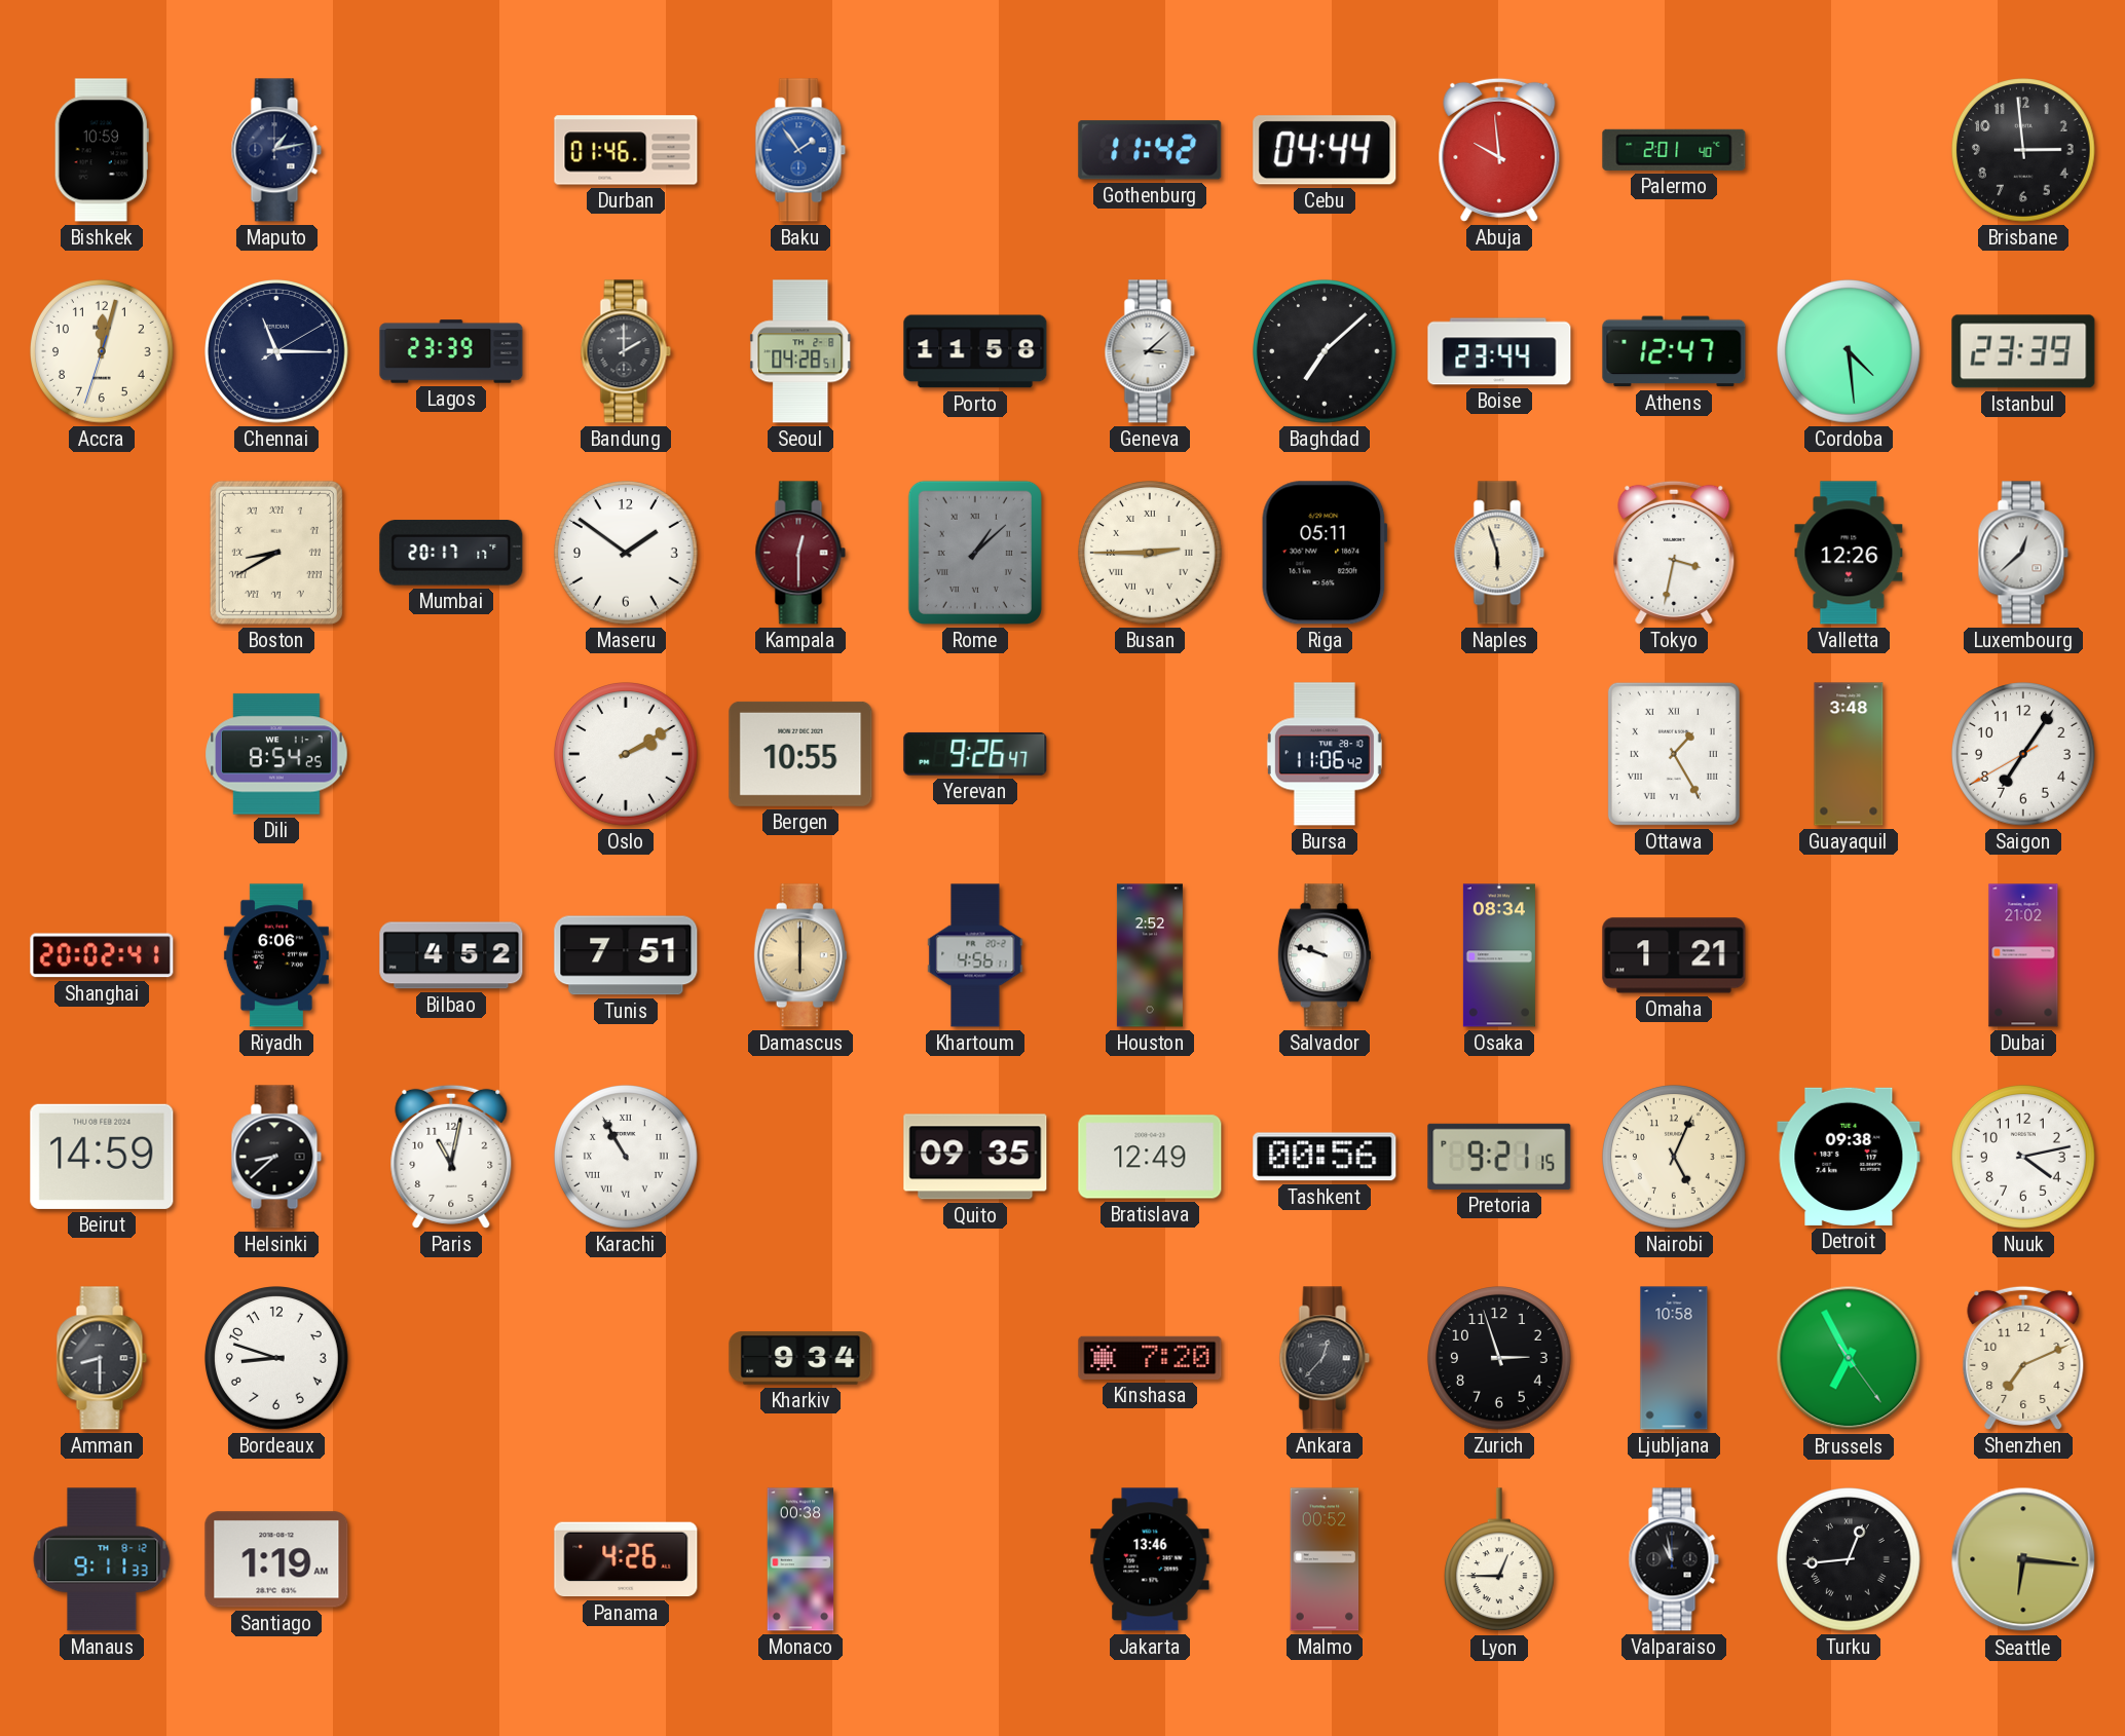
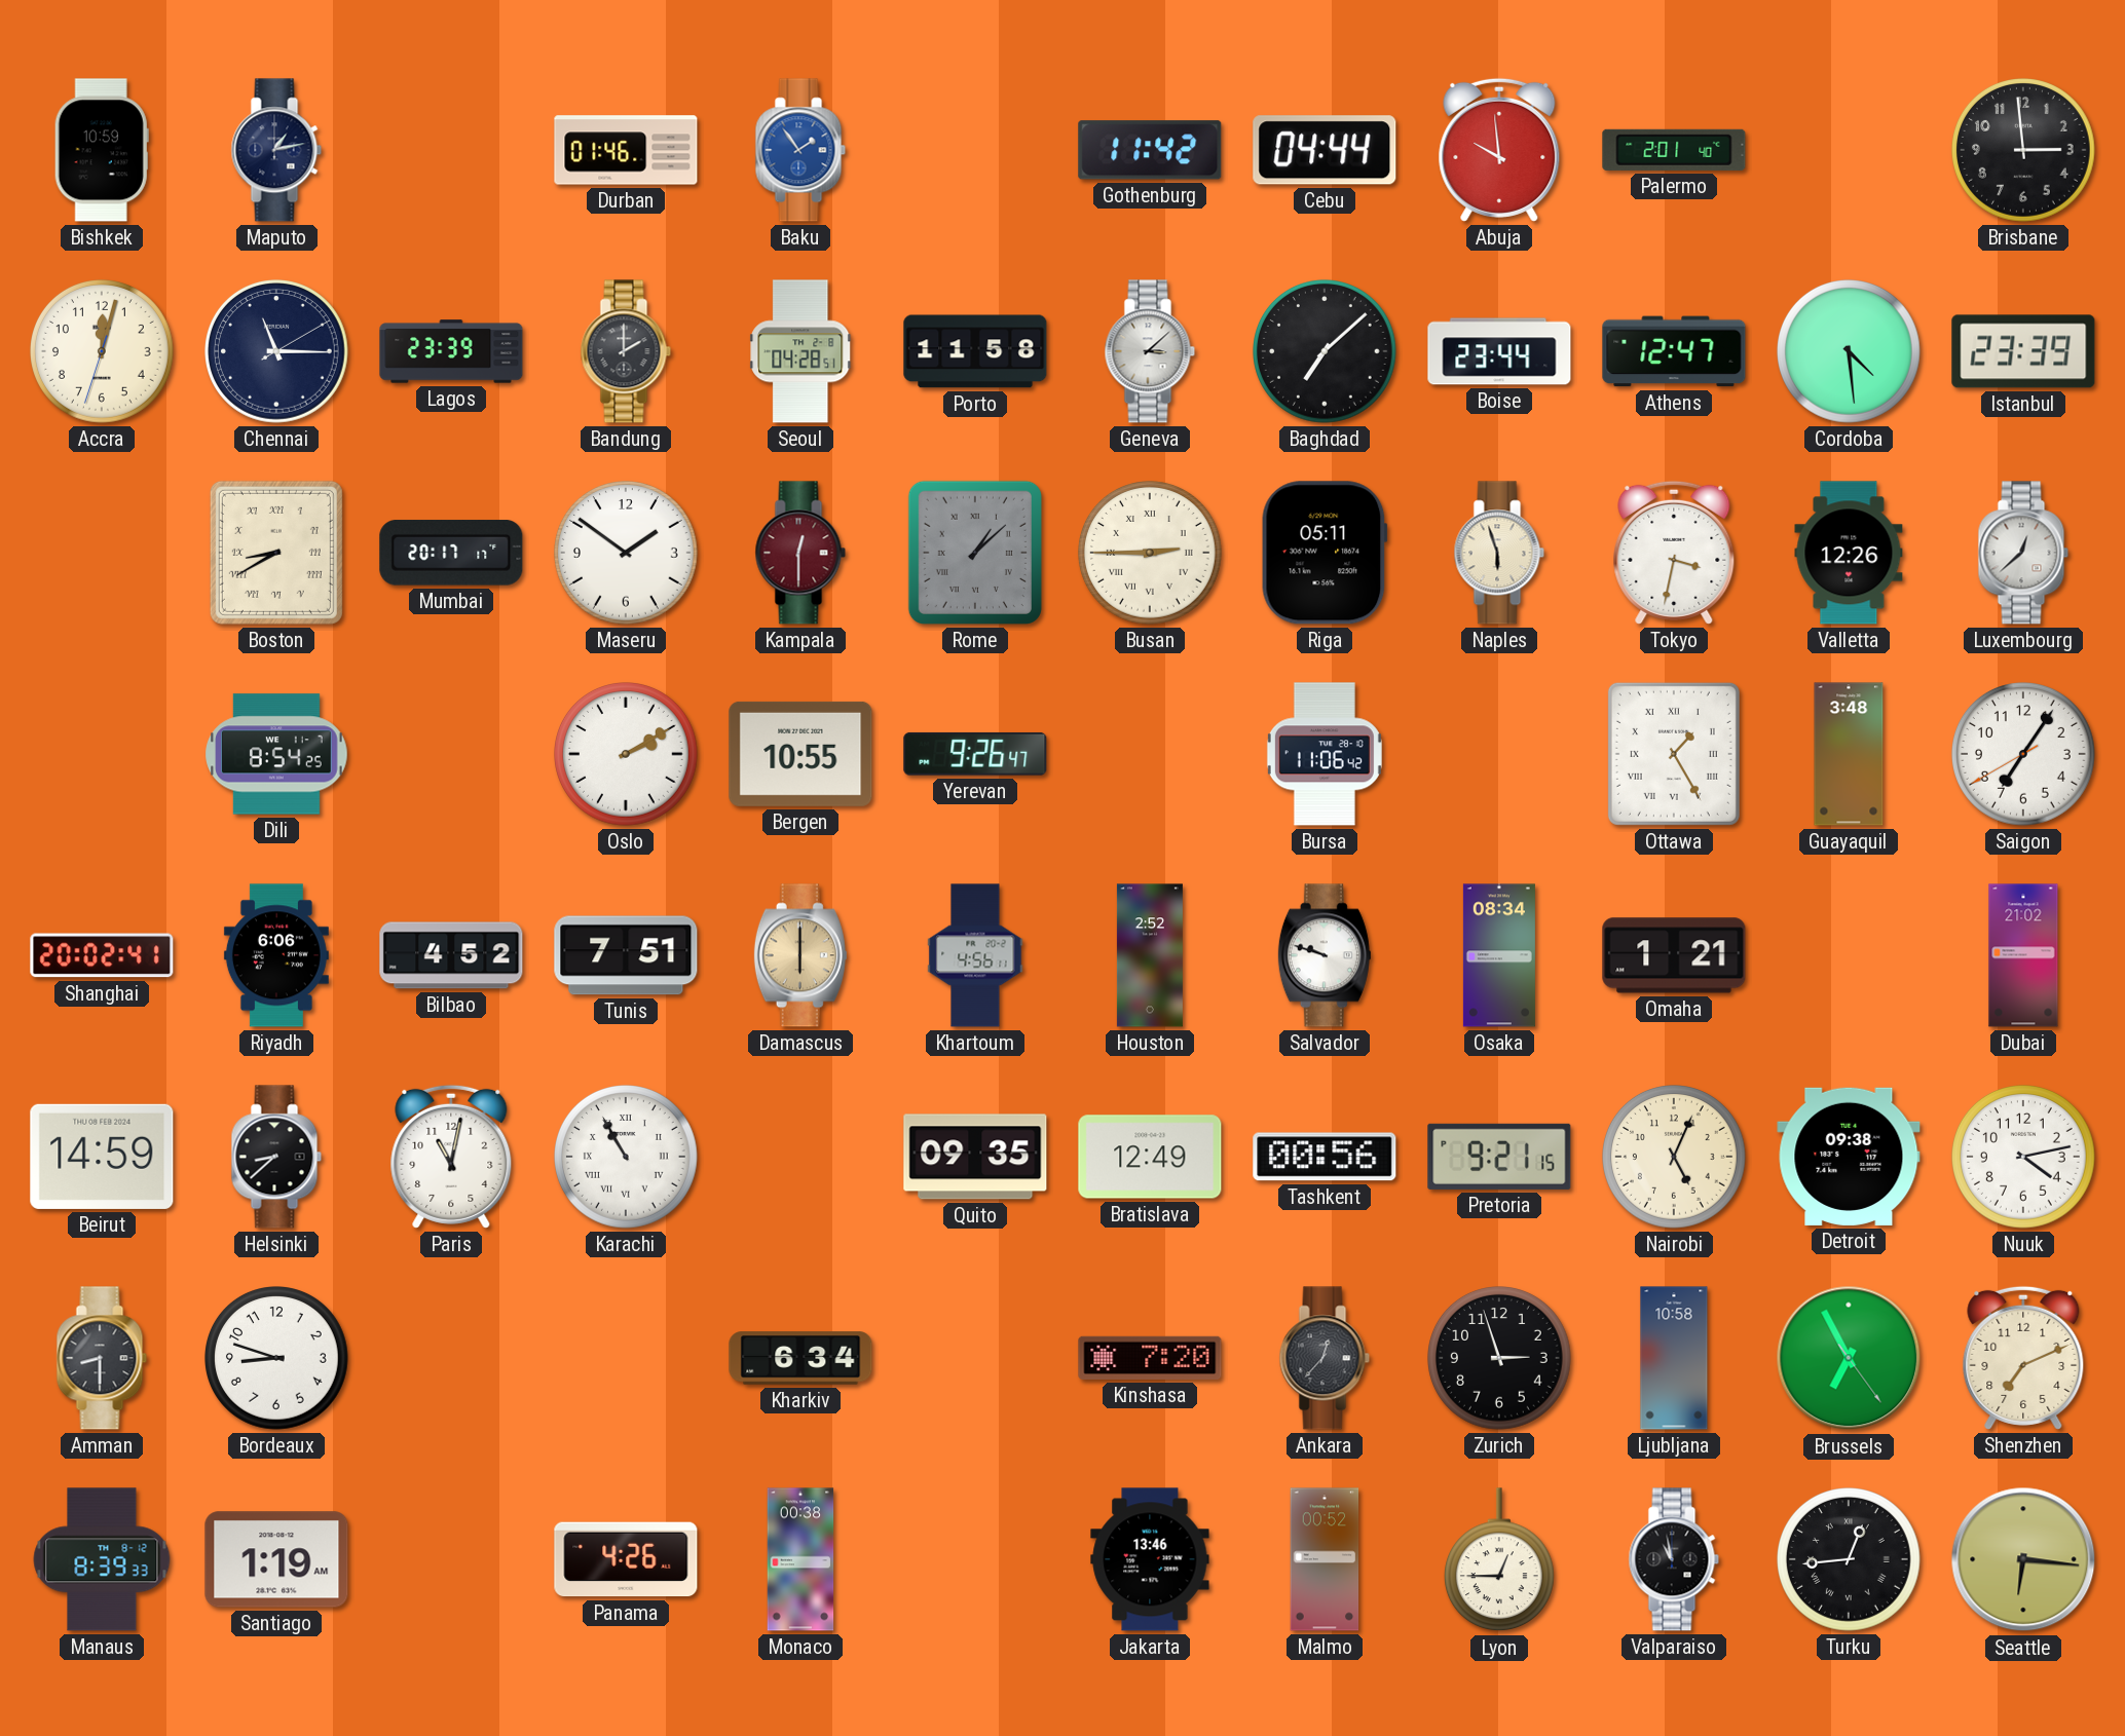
Kharkiv: 9:34 -> 6:34 (800, 1358)
Manaus: 9:11 -> 8:39 (102, 1559)
